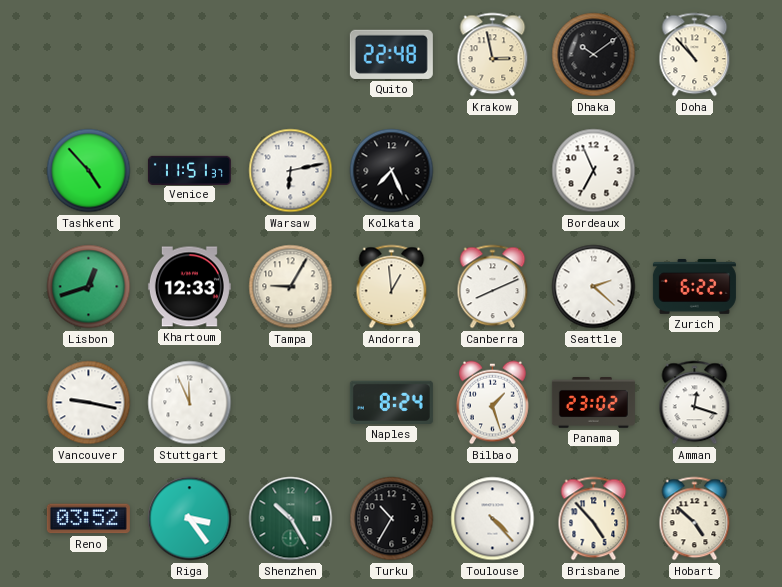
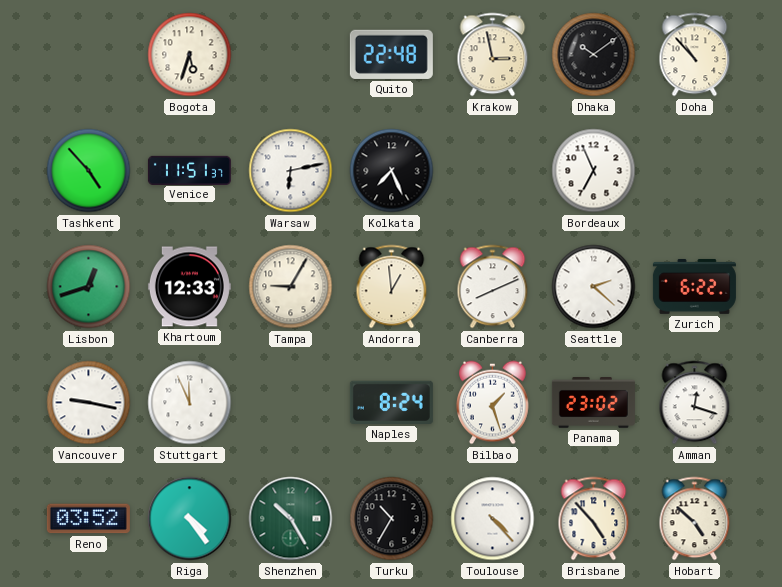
Bogota: none -> 5:33 (190, 55)
Riga: 3:24 -> 4:24 (190, 519)
